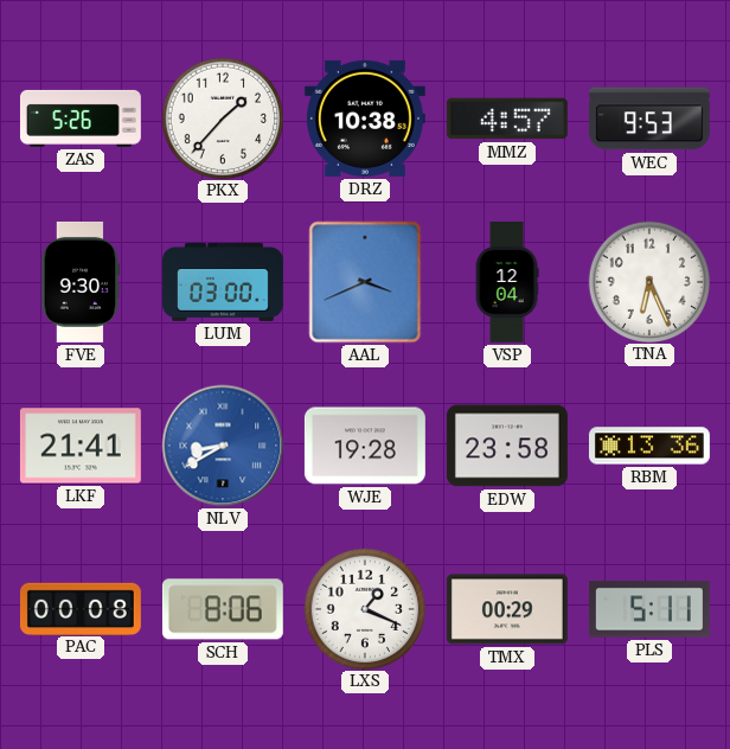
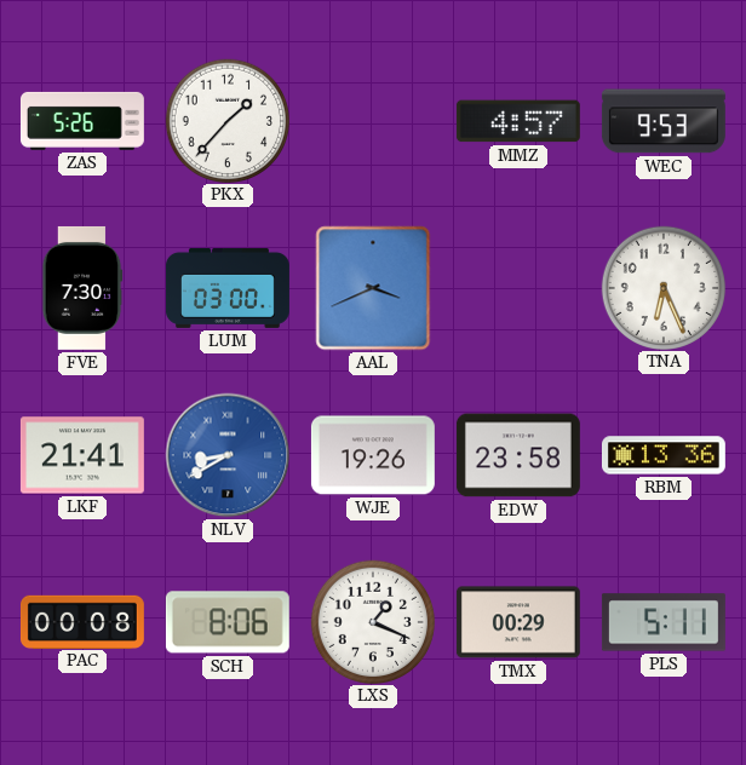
DRZ: 10:38 -> none (365, 119)
FVE: 9:30 -> 7:30 (82, 288)
VSP: 12:04 -> none (507, 282)
WJE: 19:28 -> 19:26 (373, 455)
